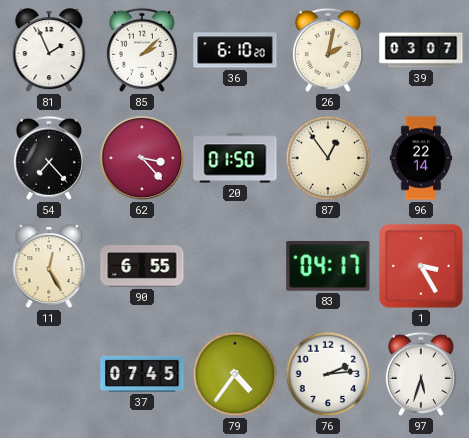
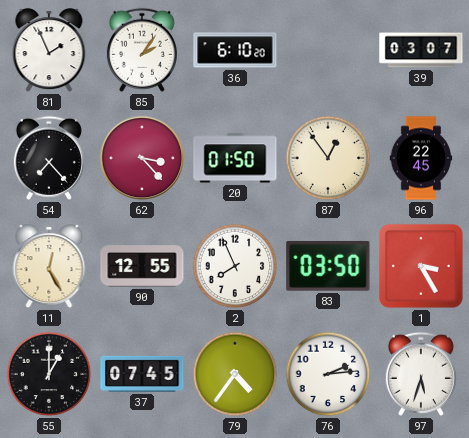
85: 2:08 -> 2:06 (142, 50)
26: 2:02 -> none (328, 50)
96: 22:14 -> 22:45 (421, 158)
90: 6:55 -> 12:55 (142, 266)
2: none -> 7:56 (235, 266)
83: 04:17 -> 03:50 (328, 266)
55: none -> 1:00 (49, 374)
